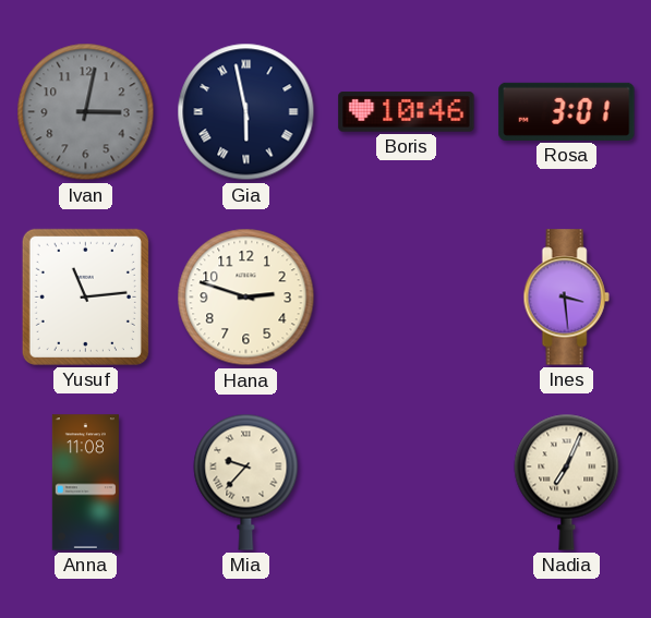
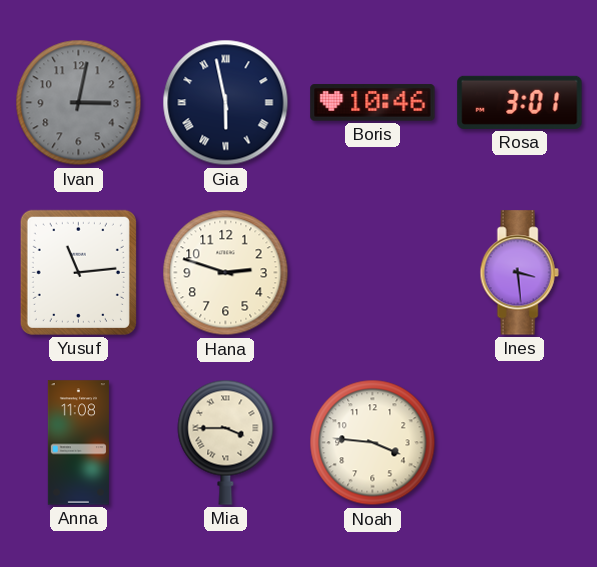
Mia: 9:37 -> 3:45 (226, 442)
Noah: none -> 3:46 (373, 443)
Nadia: 7:04 -> none (567, 482)
